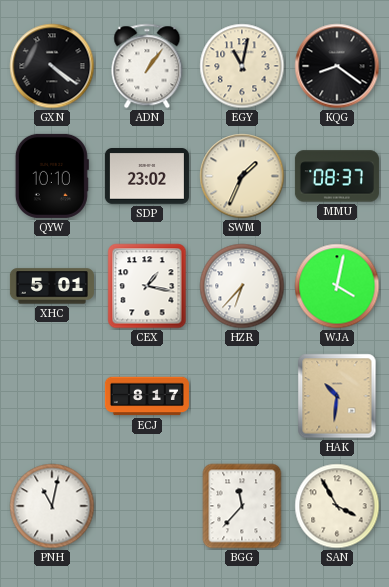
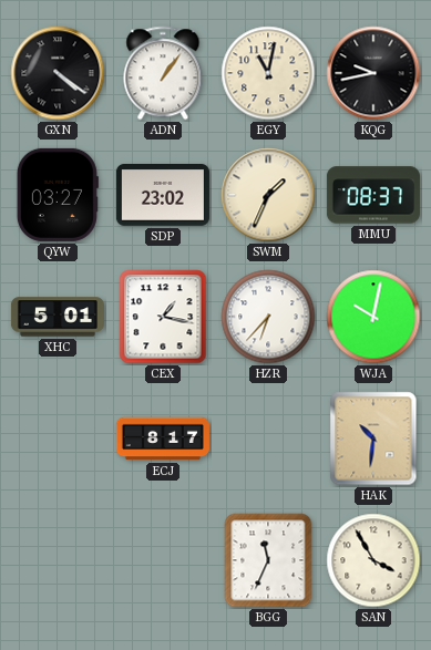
KQG: 8:21 -> 9:43 (373, 73)
QYW: 10:10 -> 03:27 (58, 195)
WJA: 4:02 -> 10:02 (373, 317)
PNH: 11:02 -> none (52, 506)
BGG: 11:37 -> 11:34 (268, 560)
